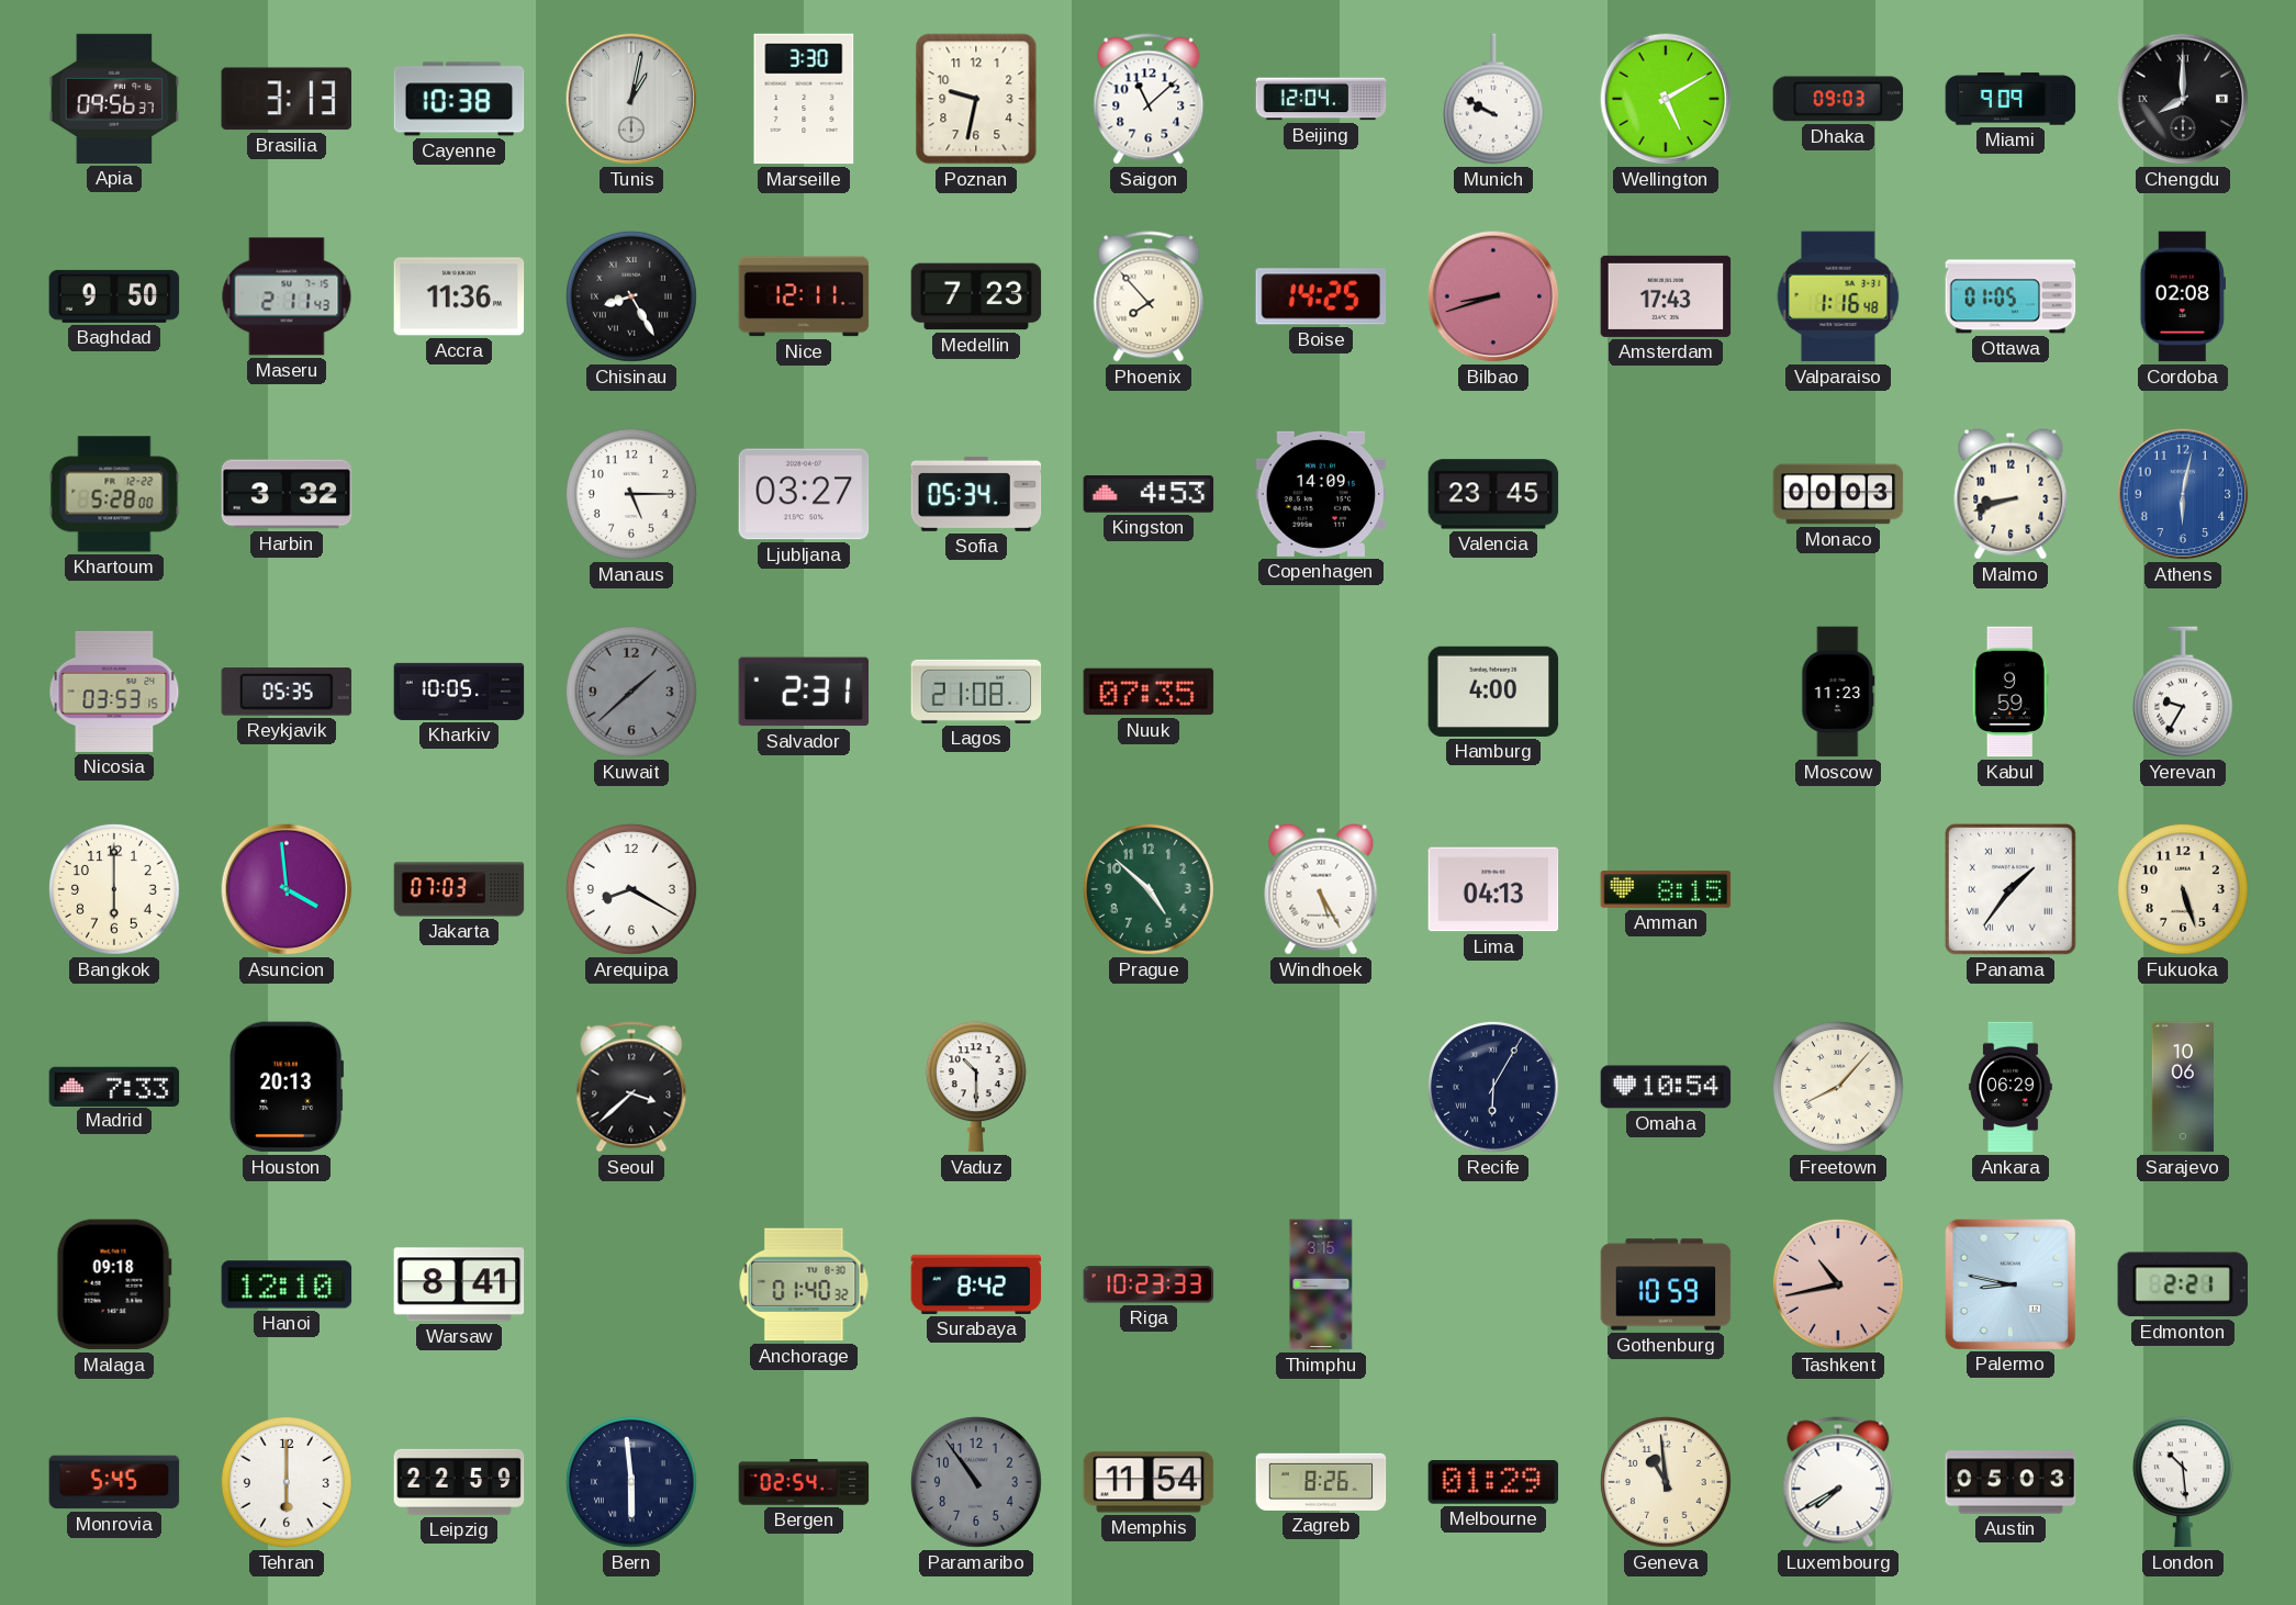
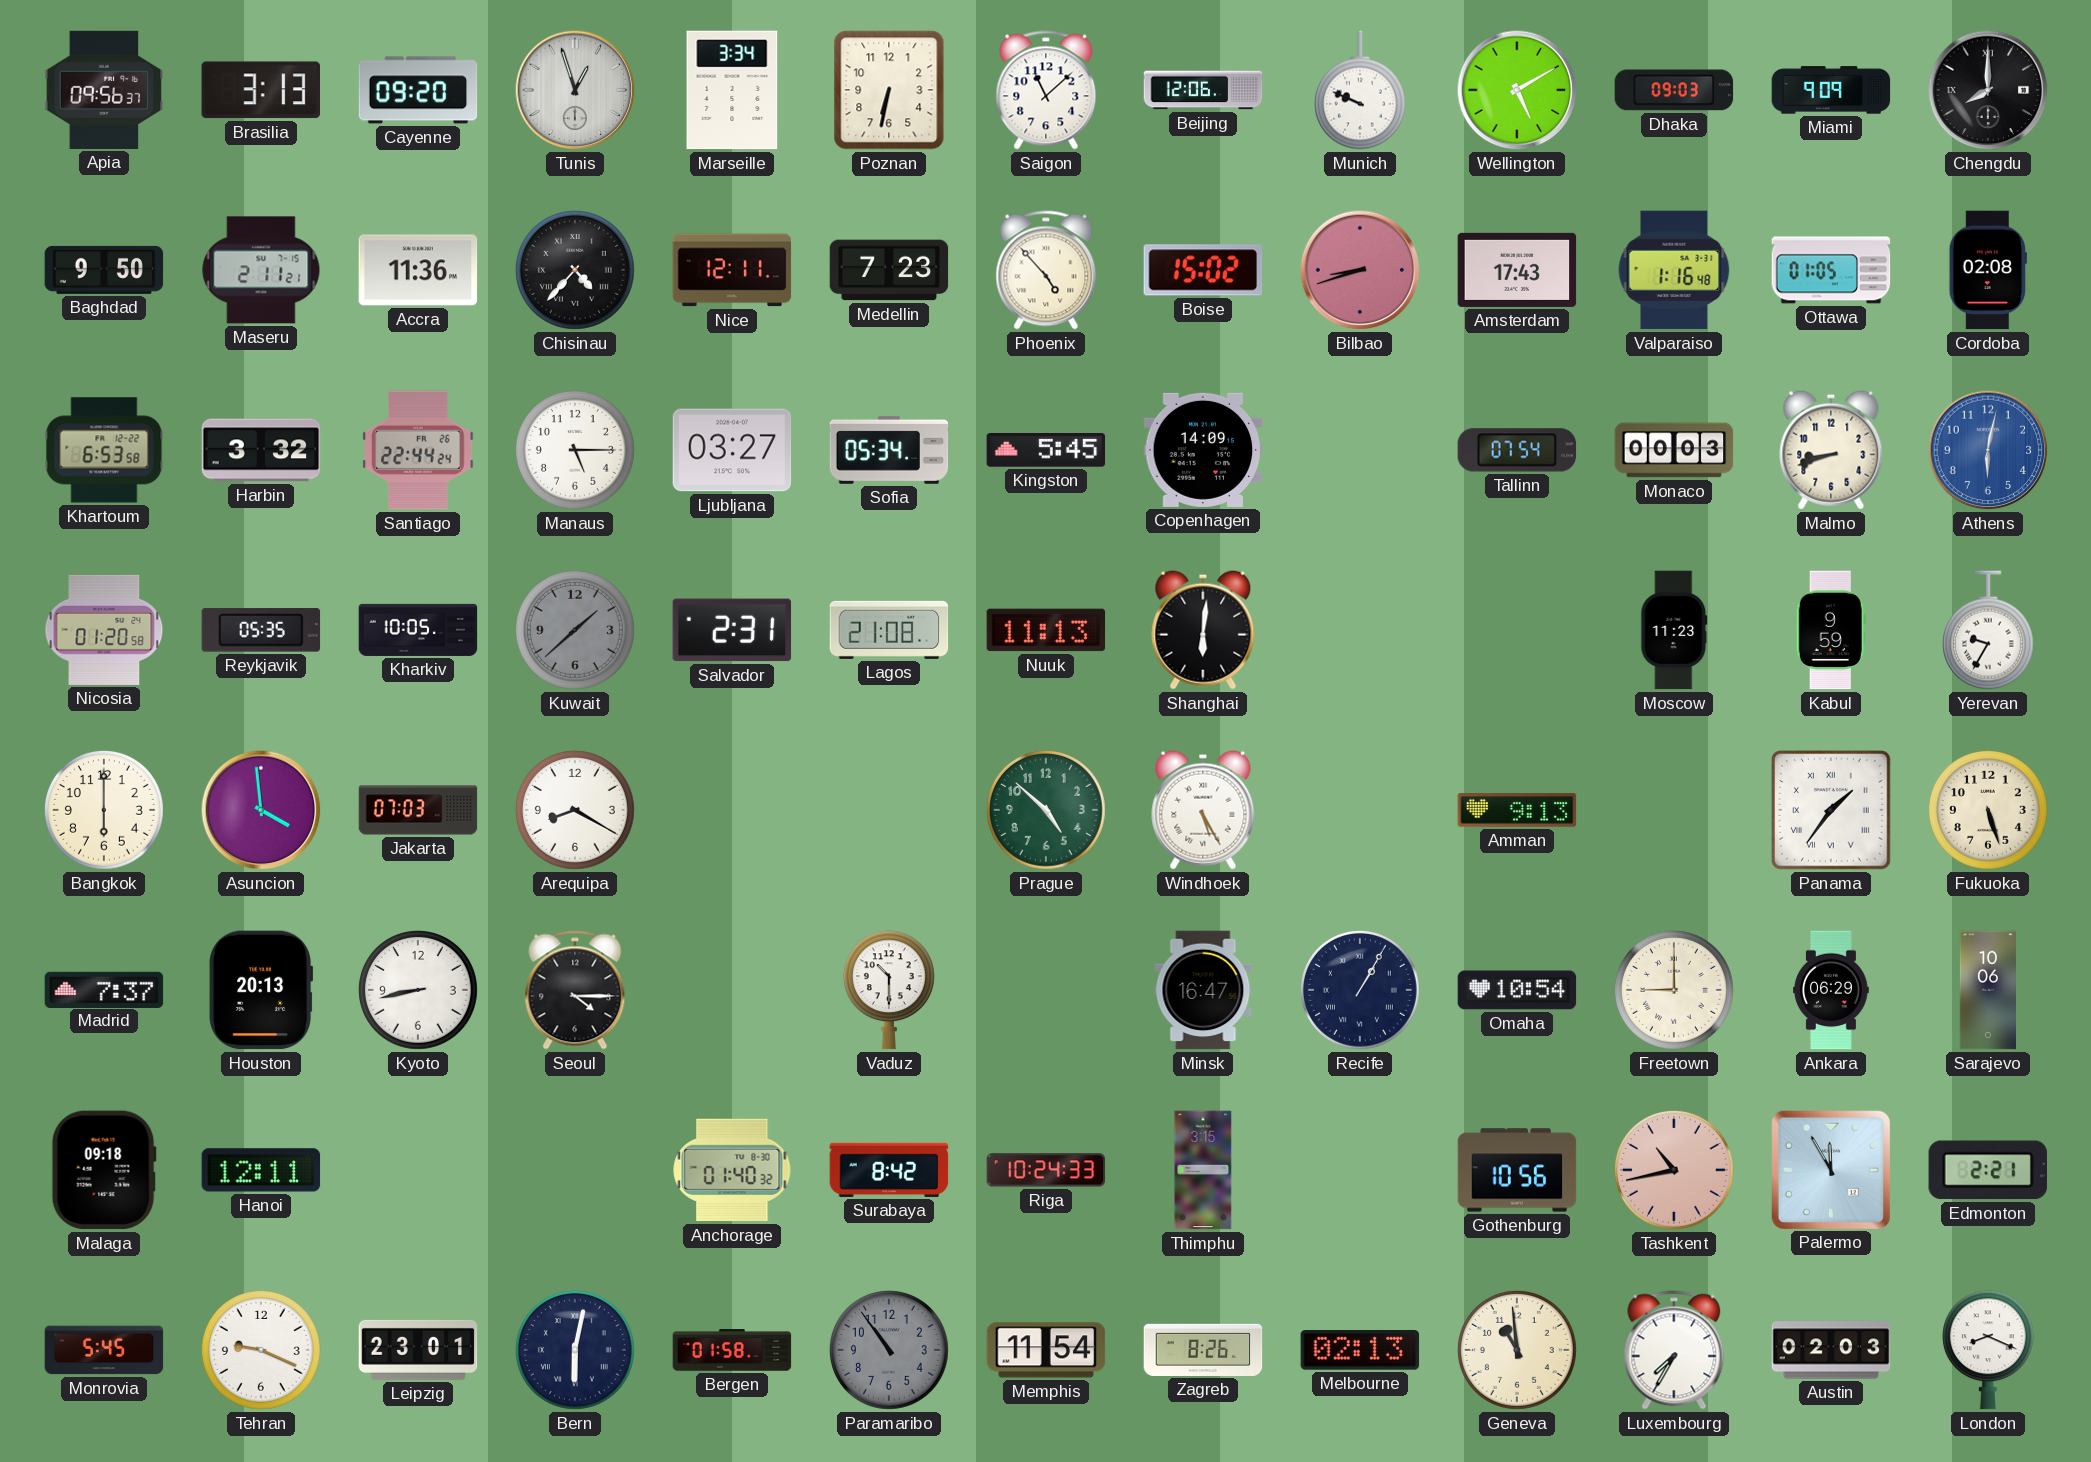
Cayenne: 10:38 -> 09:20 (418, 90)
Tunis: 1:02 -> 12:57 (575, 90)
Marseille: 3:30 -> 3:34 (732, 90)
Poznan: 9:32 -> 6:32 (889, 90)
Beijing: 12:04 -> 12:06 (1203, 90)
Munich: 9:50 -> 9:49 (1360, 90)
Maseru: 2:11:43 -> 2:11:21 (261, 270)
Chisinau: 8:25 -> 4:37 (575, 270)
Phoenix: 7:53 -> 4:53 (1046, 270)
Boise: 14:25 -> 15:02 (1203, 270)
Khartoum: 5:28 -> 6:53 (104, 450)
Santiago: none -> 22:44 (418, 450)
Kingston: 4:53 -> 5:45 (1046, 451)
Valencia: 23:45 -> none (1493, 494)
Tallinn: none -> 07:54 (1517, 450)
Nicosia: 03:53 -> 01:20 (104, 630)
Nuuk: 07:35 -> 11:13 (1046, 630)
Shanghai: none -> 6:01 (1203, 630)
Hamburg: 4:00 -> none (1493, 692)
Lima: 04:13 -> none (1493, 889)
Amman: 8:15 -> 9:13 (1517, 810)
Madrid: 7:33 -> 7:37 (104, 989)
Kyoto: none -> 8:43 (418, 990)
Seoul: 3:38 -> 4:15 (575, 990)
Minsk: none -> 16:47 (1203, 990)
Recife: 6:05 -> 1:05 (1360, 990)
Freetown: 8:07 -> 9:00 (1674, 990)
Hanoi: 12:10 -> 12:11 (261, 1170)
Warsaw: 8:41 -> none (459, 1284)
Riga: 10:23 -> 10:24 (1046, 1170)
Gothenburg: 10:59 -> 10:56 (1517, 1170)
Palermo: 8:47 -> 11:55 (1830, 1169)
Tehran: 6:00 -> 9:19 (261, 1350)
Leipzig: 22:59 -> 23:01 (418, 1350)
Bern: 5:59 -> 6:02 (575, 1350)
Bergen: 02:54 -> 01:58 (732, 1350)
Melbourne: 01:29 -> 02:13 (1360, 1351)
Luxembourg: 7:40 -> 7:35 (1674, 1350)
Austin: 05:03 -> 02:03 (1831, 1350)
London: 10:29 -> 8:19 (1988, 1350)
